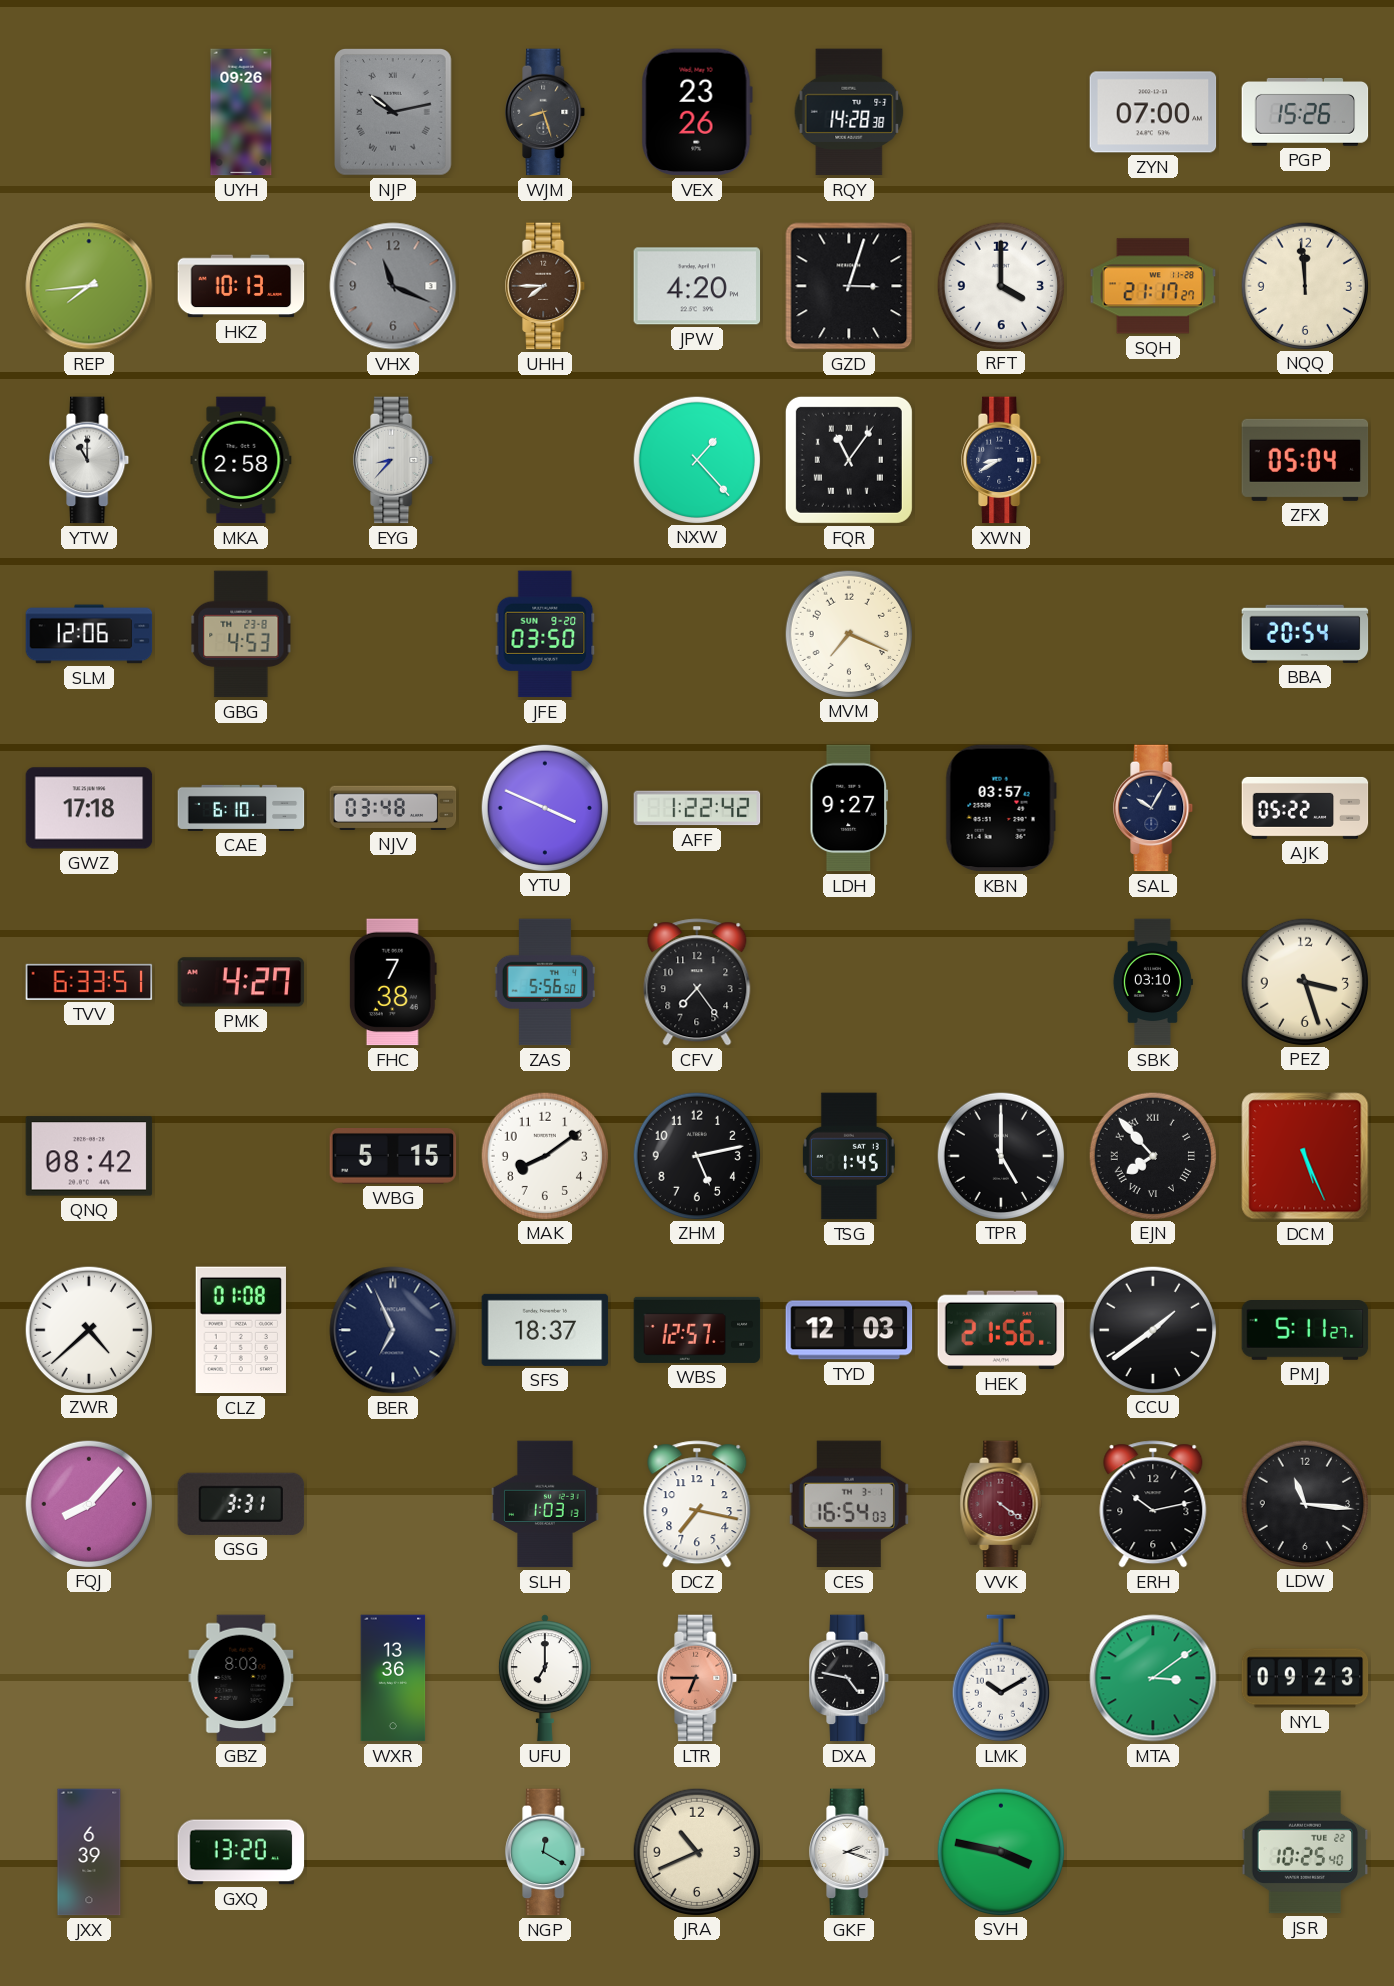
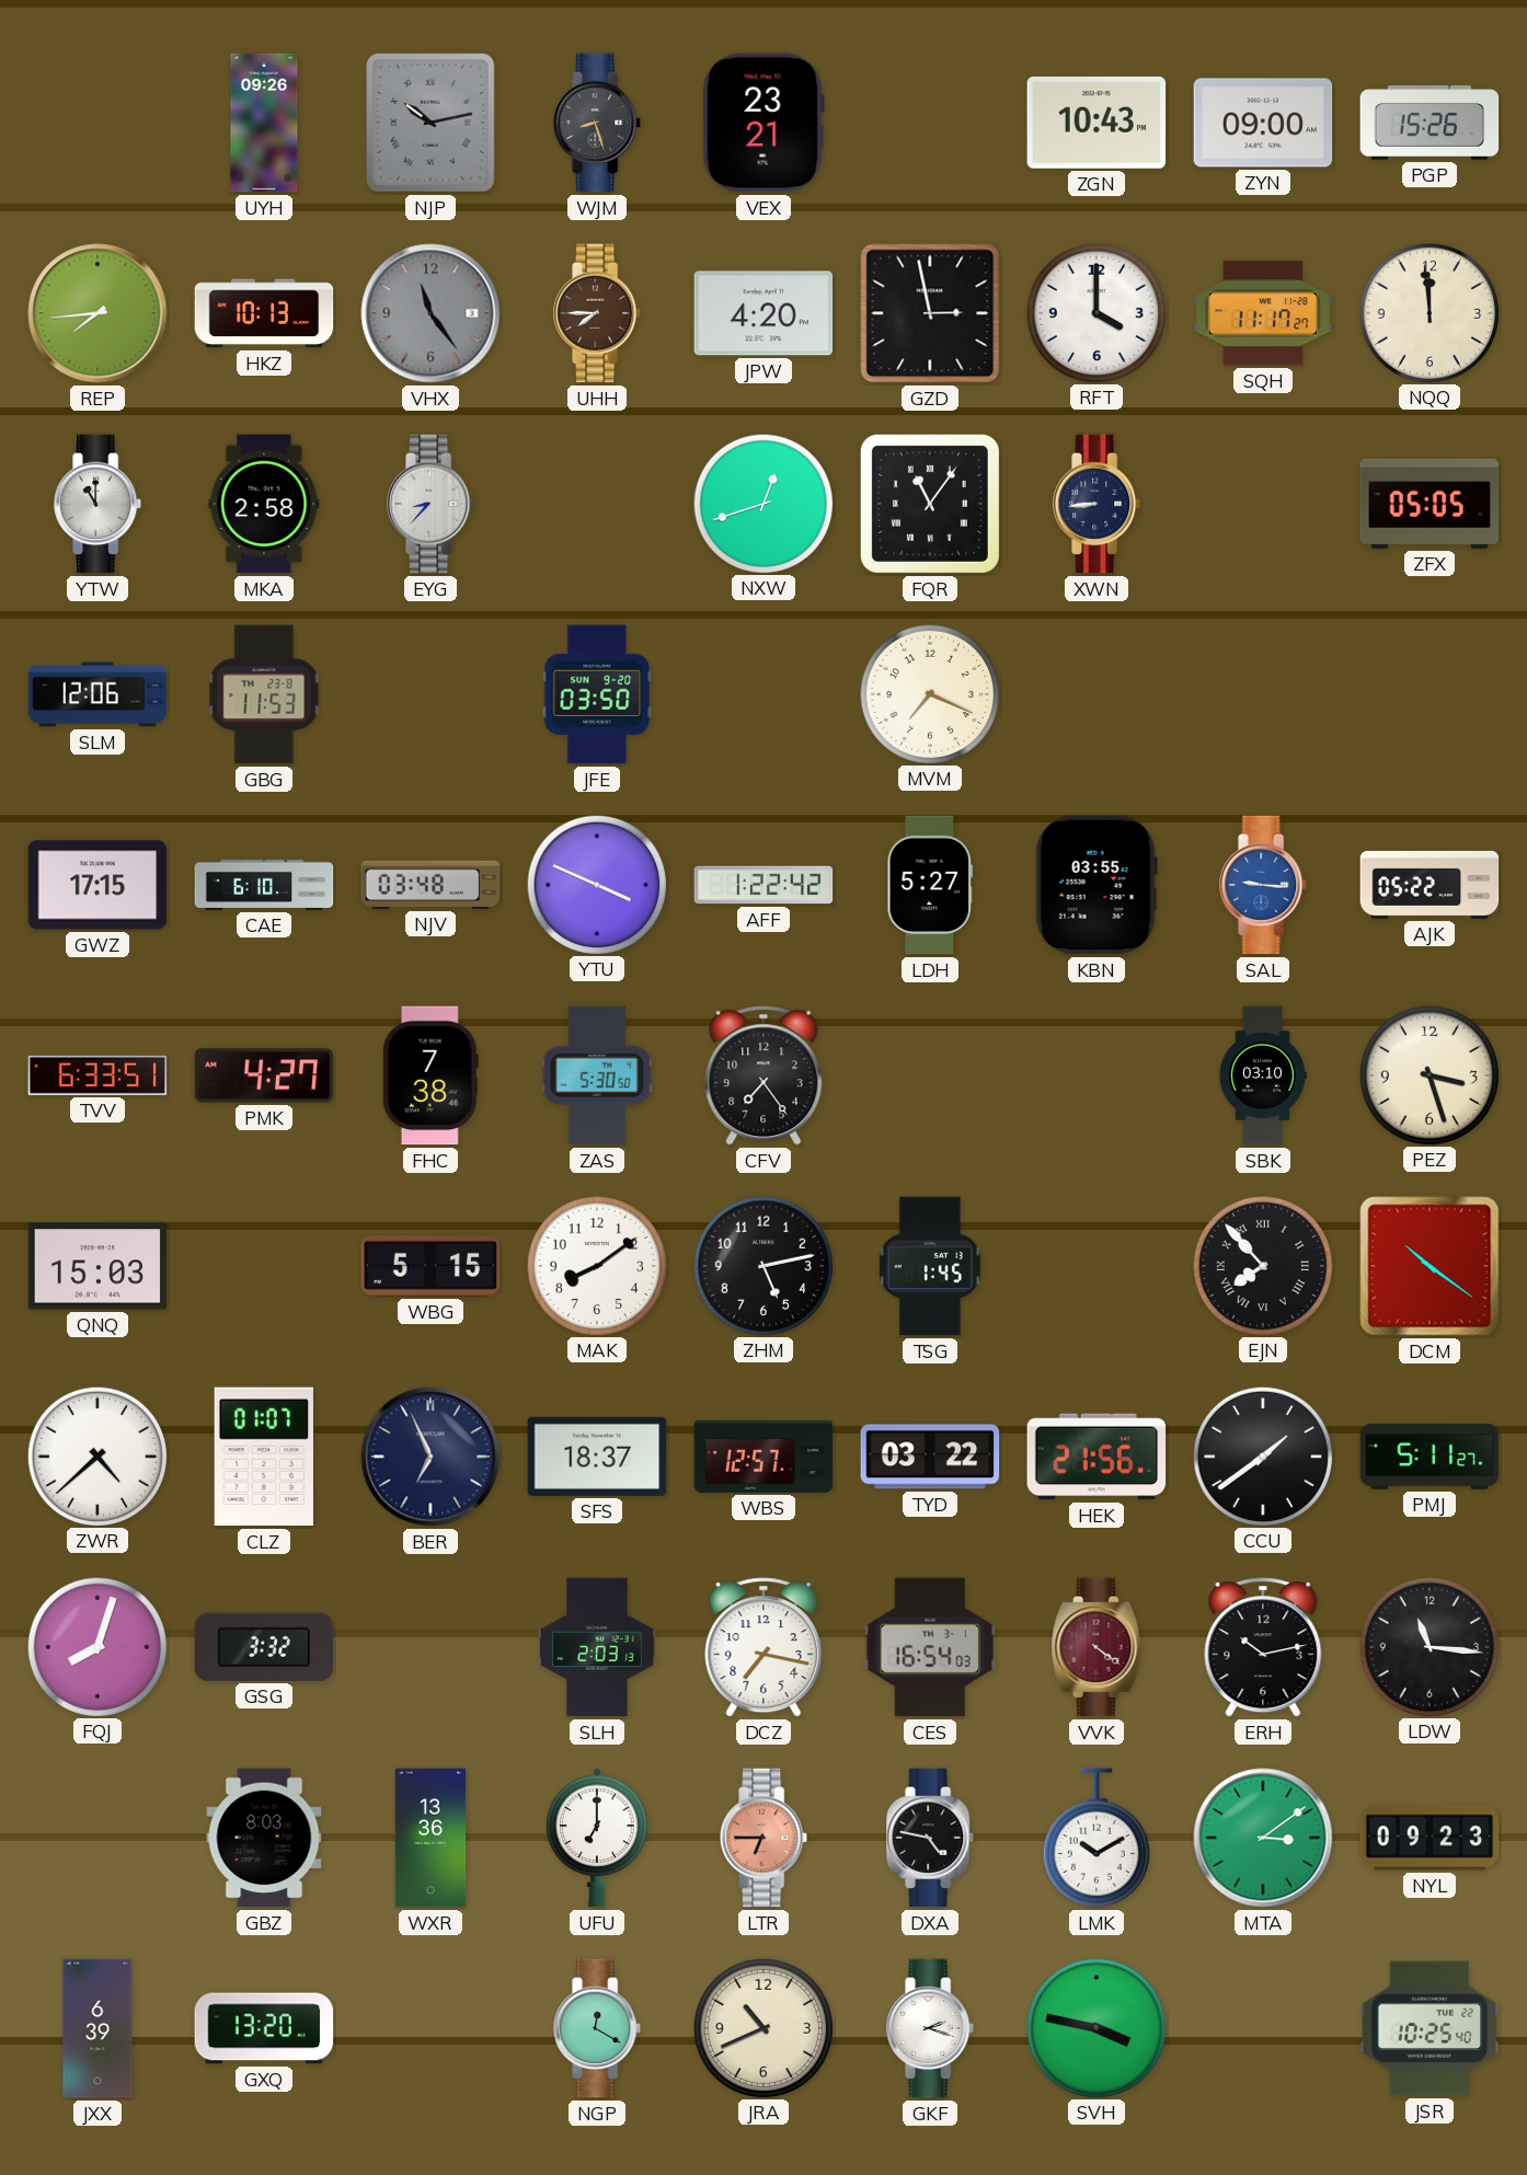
VEX: 23:26 -> 23:21 (763, 123)
RQY: 14:28 -> none (849, 112)
ZGN: none -> 10:43 (1097, 123)
ZYN: 07:00 -> 09:00 (1263, 123)
VHX: 11:19 -> 11:24 (430, 313)
GZD: 3:03 -> 2:58 (930, 313)
SQH: 21:17 -> 11:17 (1263, 313)
NXW: 1:23 -> 12:42 (762, 503)
XWN: 8:40 -> 8:44 (1098, 504)
ZFX: 05:04 -> 05:05 (1430, 504)
GBG: 4:53 -> 11:53 (264, 694)
BBA: 20:54 -> none (1305, 634)
GWZ: 17:18 -> 17:15 (97, 885)
LDH: 9:27 -> 5:27 (930, 885)
KBN: 03:57 -> 03:55 (1097, 885)
SAL: 10:05 -> 9:16 (1264, 885)
SAL dial: navy -> blue (1264, 885)
ZAS: 5:56 -> 5:30 (596, 1075)
QNQ: 08:42 -> 15:03 (97, 1266)
TPR: 5:00 -> none (1000, 1155)
DCM: 5:26 -> 10:21 (1430, 1266)
CLZ: 01:08 -> 01:07 (263, 1457)
TYD: 12:03 -> 03:22 (930, 1457)
FQJ: 8:07 -> 8:03 (96, 1646)
GSG: 3:31 -> 3:32 (264, 1647)
SLH: 1:03 -> 2:03 (597, 1647)
